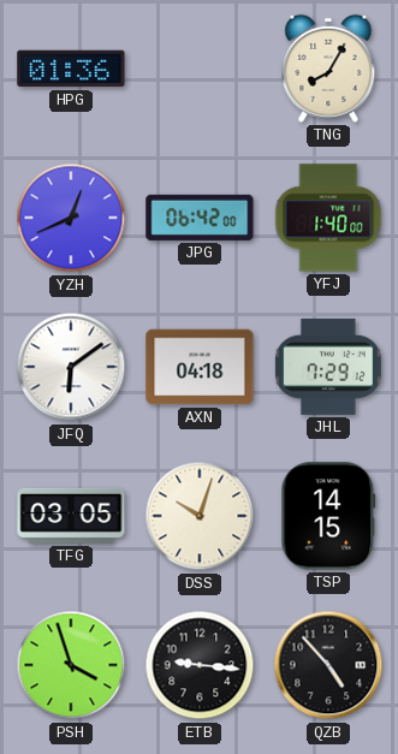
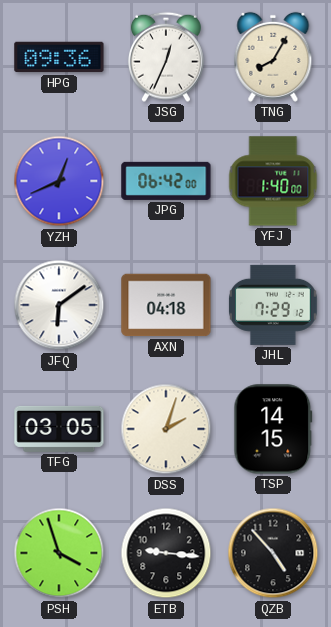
HPG: 01:36 -> 09:36 (59, 57)
JSG: none -> 12:34 (166, 57)
DSS: 10:03 -> 2:03 (166, 429)
